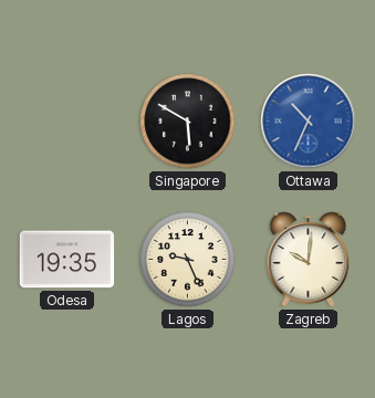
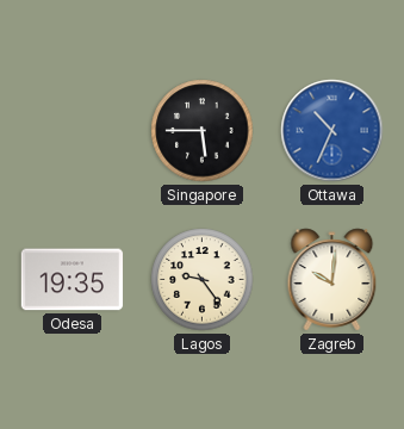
Singapore: 5:50 -> 5:45 (203, 131)
Lagos: 9:26 -> 9:24 (203, 280)
